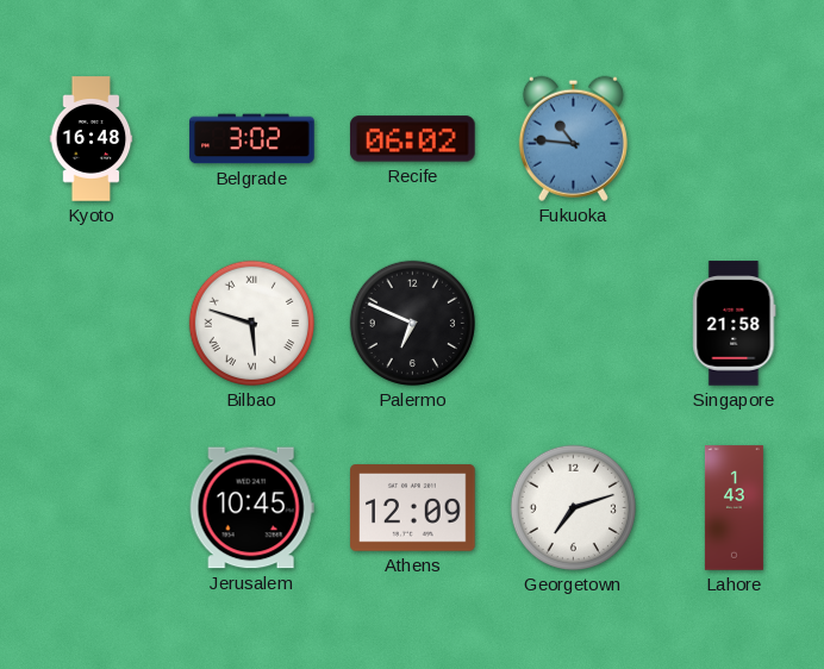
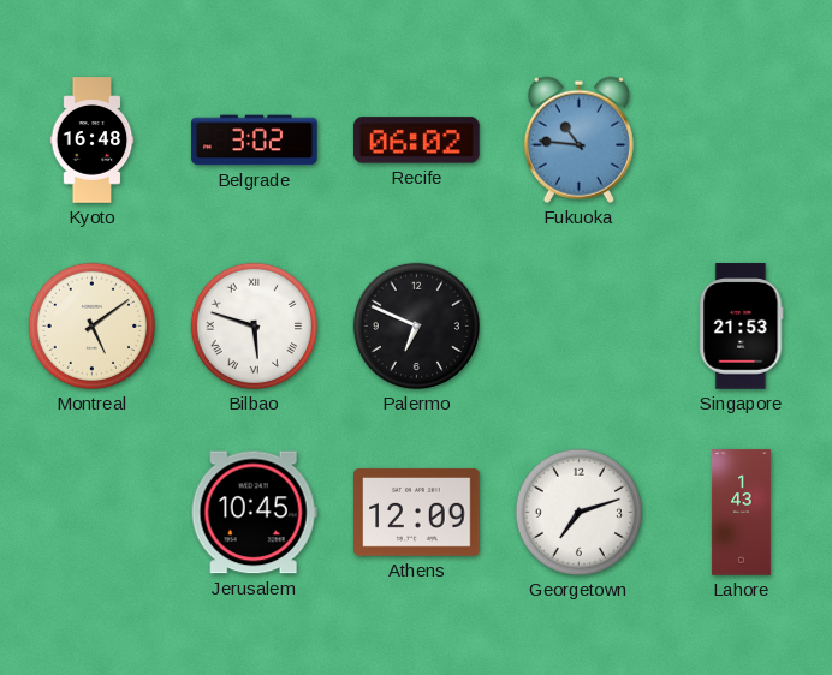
Montreal: none -> 5:09 (91, 325)
Singapore: 21:58 -> 21:53 (742, 327)
